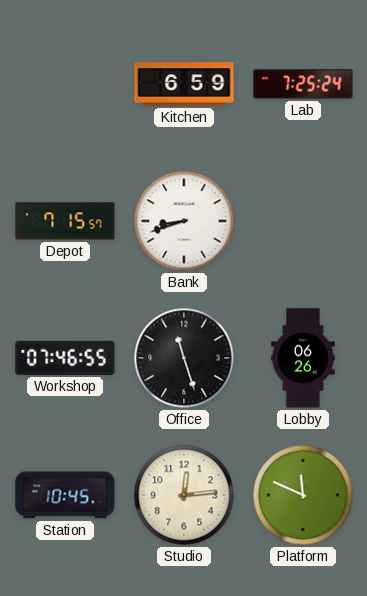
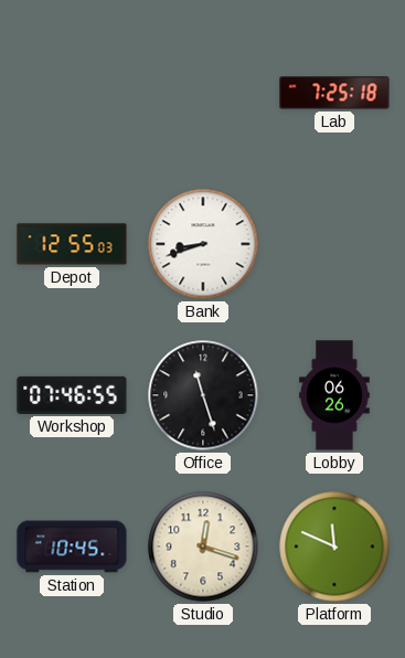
Kitchen: 6:59 -> none (184, 84)
Lab: 7:25:24 -> 7:25:18 (334, 93)
Depot: 7:15 -> 12:55 (72, 244)
Studio: 12:14 -> 12:18 (203, 546)
